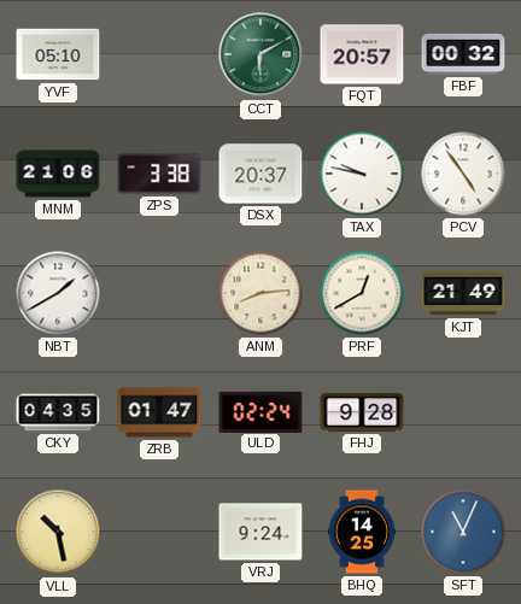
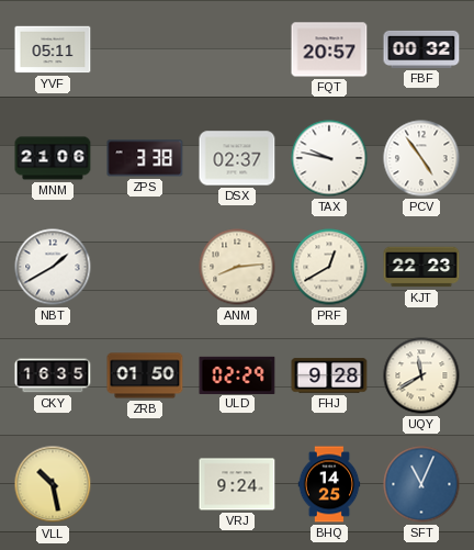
YVF: 05:10 -> 05:11 (53, 49)
CCT: 6:10 -> none (260, 54)
DSX: 20:37 -> 02:37 (237, 158)
KJT: 21:49 -> 22:23 (421, 267)
CKY: 04:35 -> 16:35 (53, 375)
ZRB: 01:47 -> 01:50 (145, 375)
ULD: 02:24 -> 02:29 (237, 374)
UQY: none -> 11:40 (421, 375)
